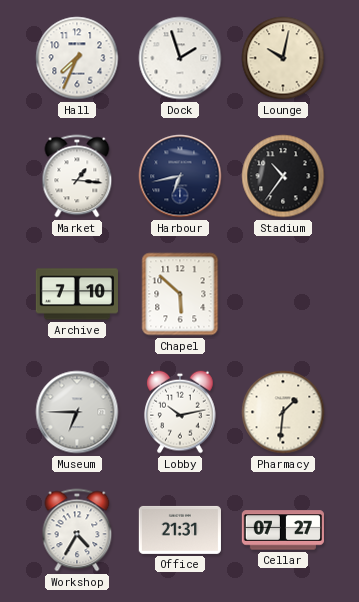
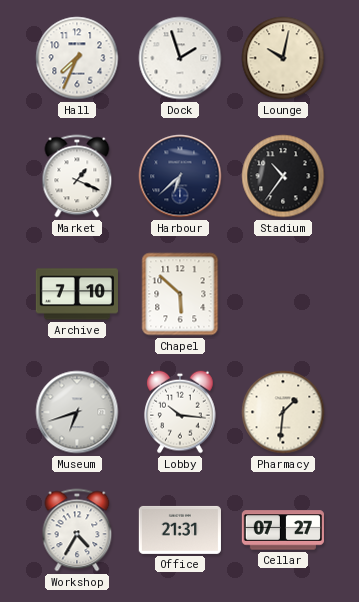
Market: 1:16 -> 1:19 (77, 176)
Harbour: 6:43 -> 6:38 (180, 176)
Museum: 6:45 -> 6:42 (77, 412)
Lobby: 10:13 -> 10:16 (180, 412)
